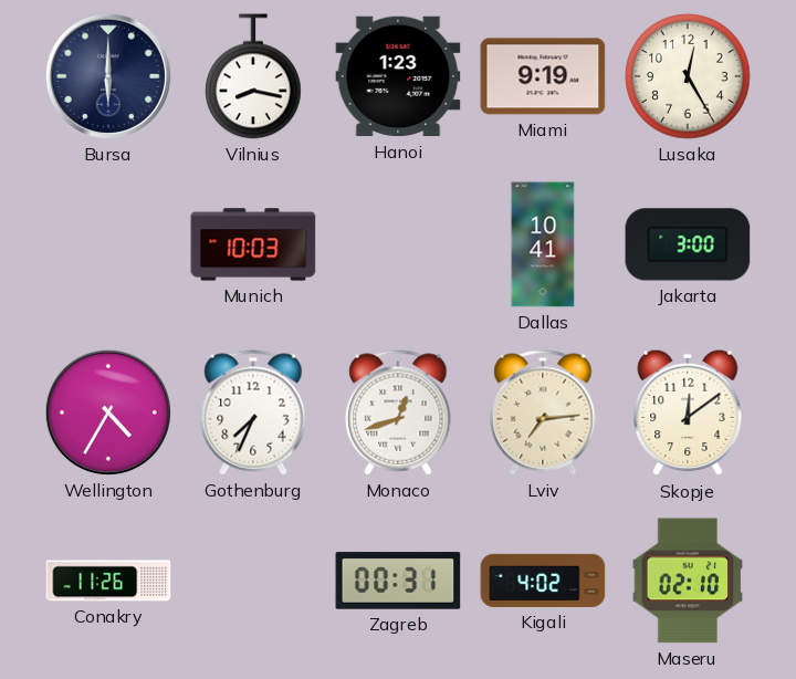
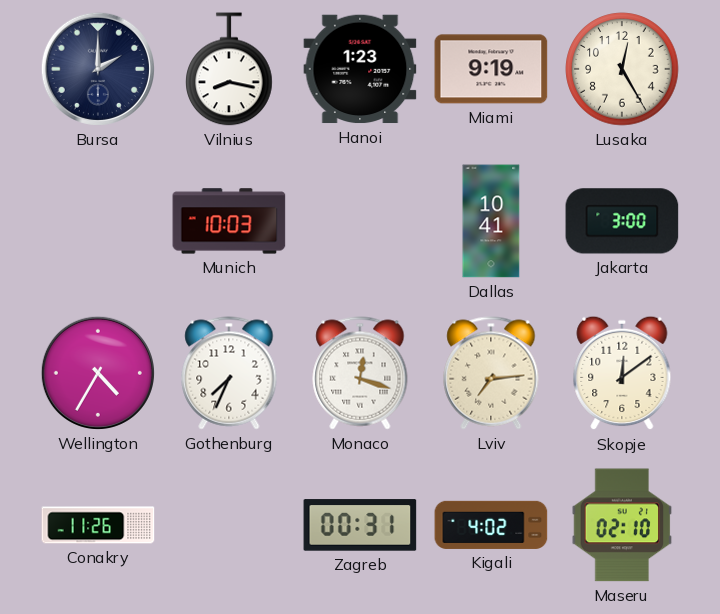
Bursa: 6:00 -> 2:00 (98, 69)
Monaco: 12:42 -> 12:18 (360, 373)
